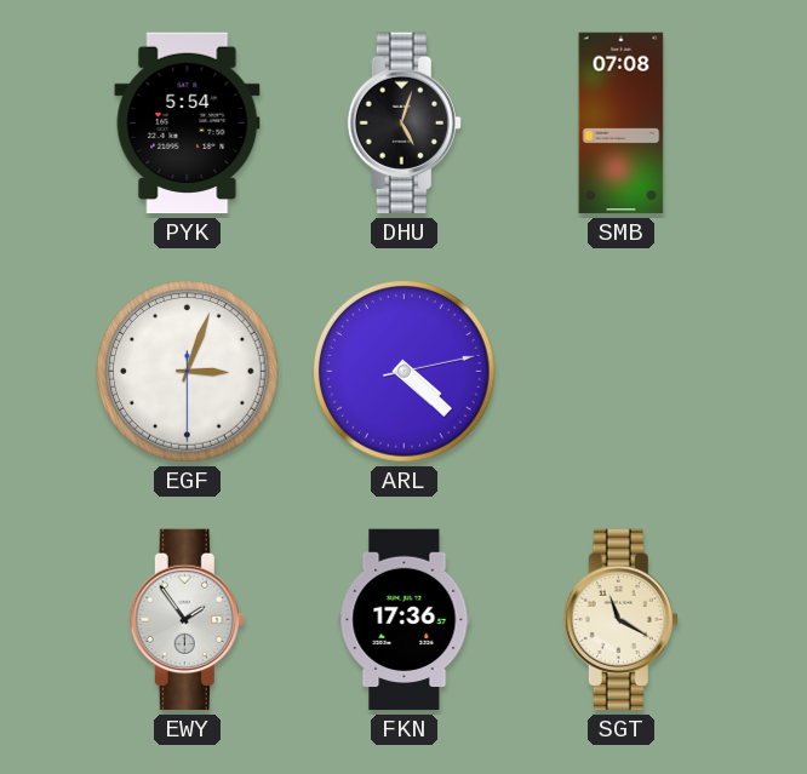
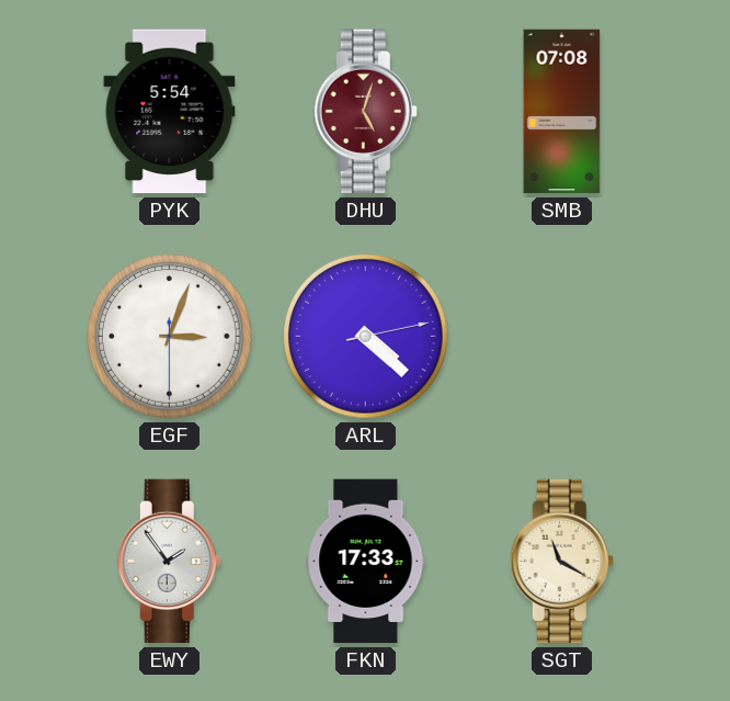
DHU dial: black -> burgundy (365, 112)
FKN: 17:36 -> 17:33 (366, 562)
